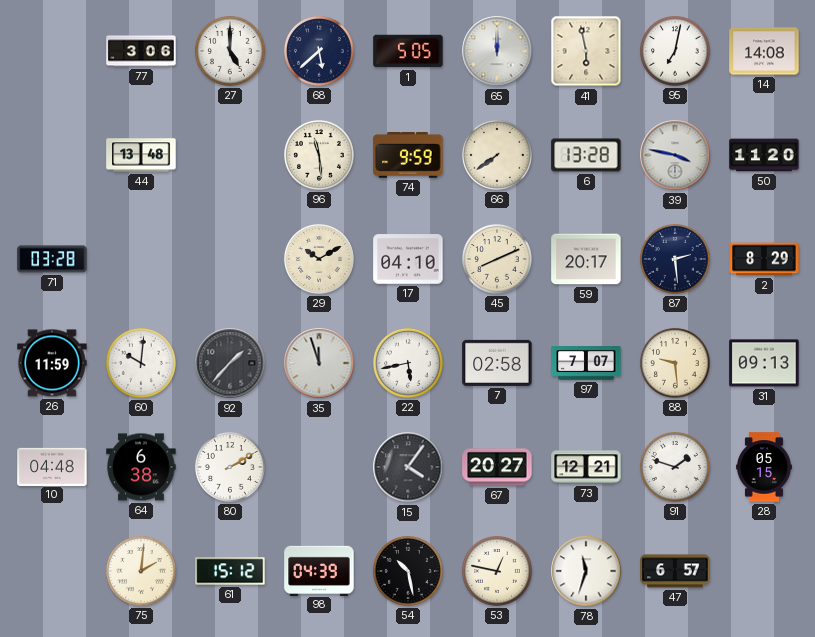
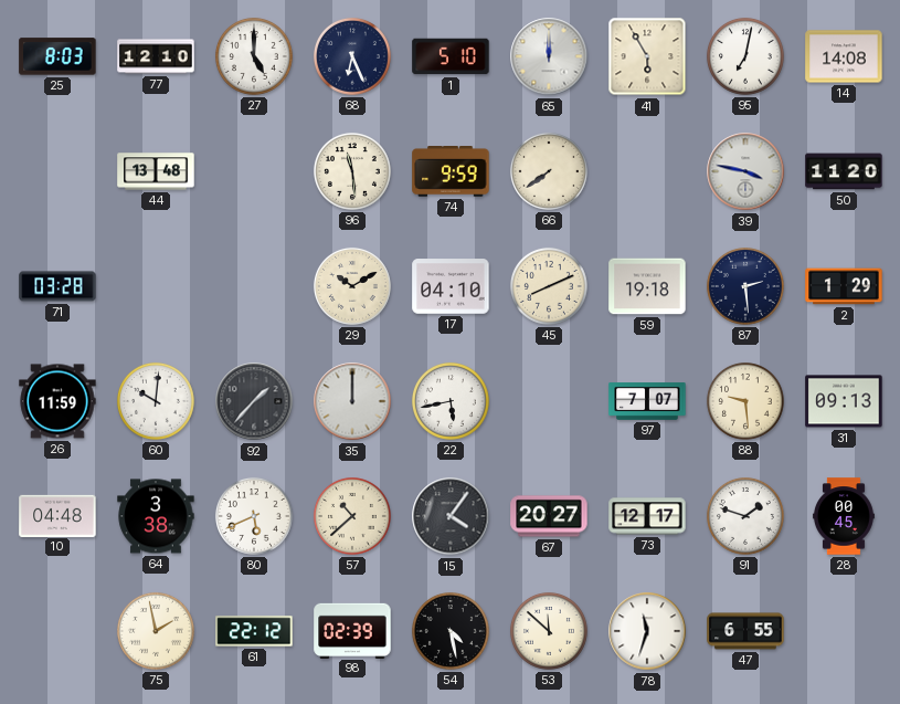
25: none -> 8:03 (57, 56)
77: 3:06 -> 12:10 (156, 56)
68: 5:38 -> 6:26 (352, 56)
1: 5:05 -> 5:10 (451, 56)
41: 5:58 -> 5:55 (647, 56)
6: 13:28 -> none (586, 155)
59: 20:17 -> 19:18 (647, 286)
2: 8:29 -> 1:29 (844, 286)
35: 11:57 -> 12:00 (352, 401)
7: 02:58 -> none (497, 363)
64: 6:38 -> 3:38 (156, 516)
80: 2:10 -> 5:41 (254, 516)
57: none -> 10:38 (352, 516)
73: 12:21 -> 12:17 (647, 516)
28: 05:15 -> 00:45 (844, 516)
75: 2:01 -> 1:58 (156, 631)
61: 15:12 -> 22:12 (254, 631)
98: 04:39 -> 02:39 (352, 630)
54: 10:28 -> 4:28 (451, 631)
53: 12:47 -> 11:52 (549, 631)
47: 6:57 -> 6:55 (745, 631)
